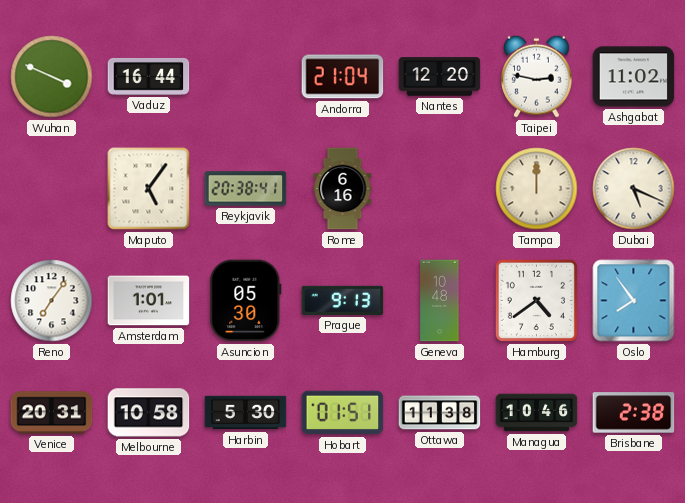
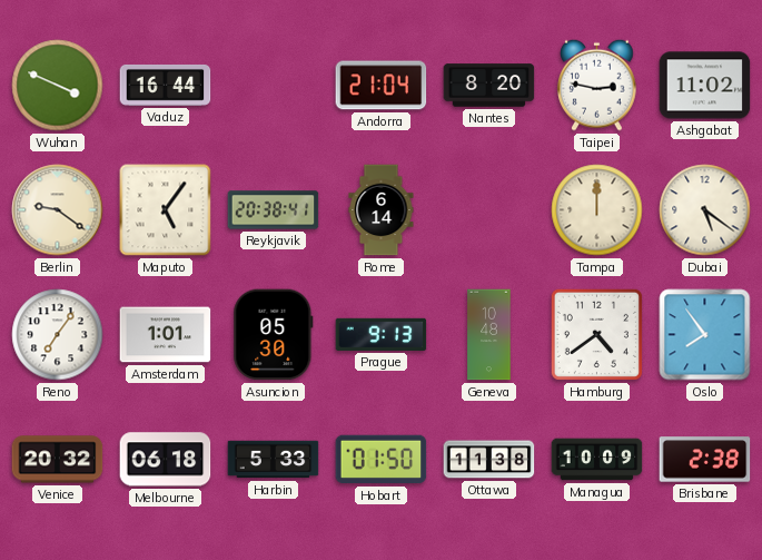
Nantes: 12:20 -> 8:20 (489, 86)
Berlin: none -> 9:21 (58, 210)
Rome: 6:16 -> 6:14 (382, 210)
Dubai: 5:19 -> 5:21 (705, 210)
Venice: 20:31 -> 20:32 (58, 460)
Melbourne: 10:58 -> 06:18 (166, 460)
Harbin: 5:30 -> 5:33 (274, 460)
Hobart: 01:51 -> 01:50 (382, 460)
Managua: 10:46 -> 10:09 (597, 460)
